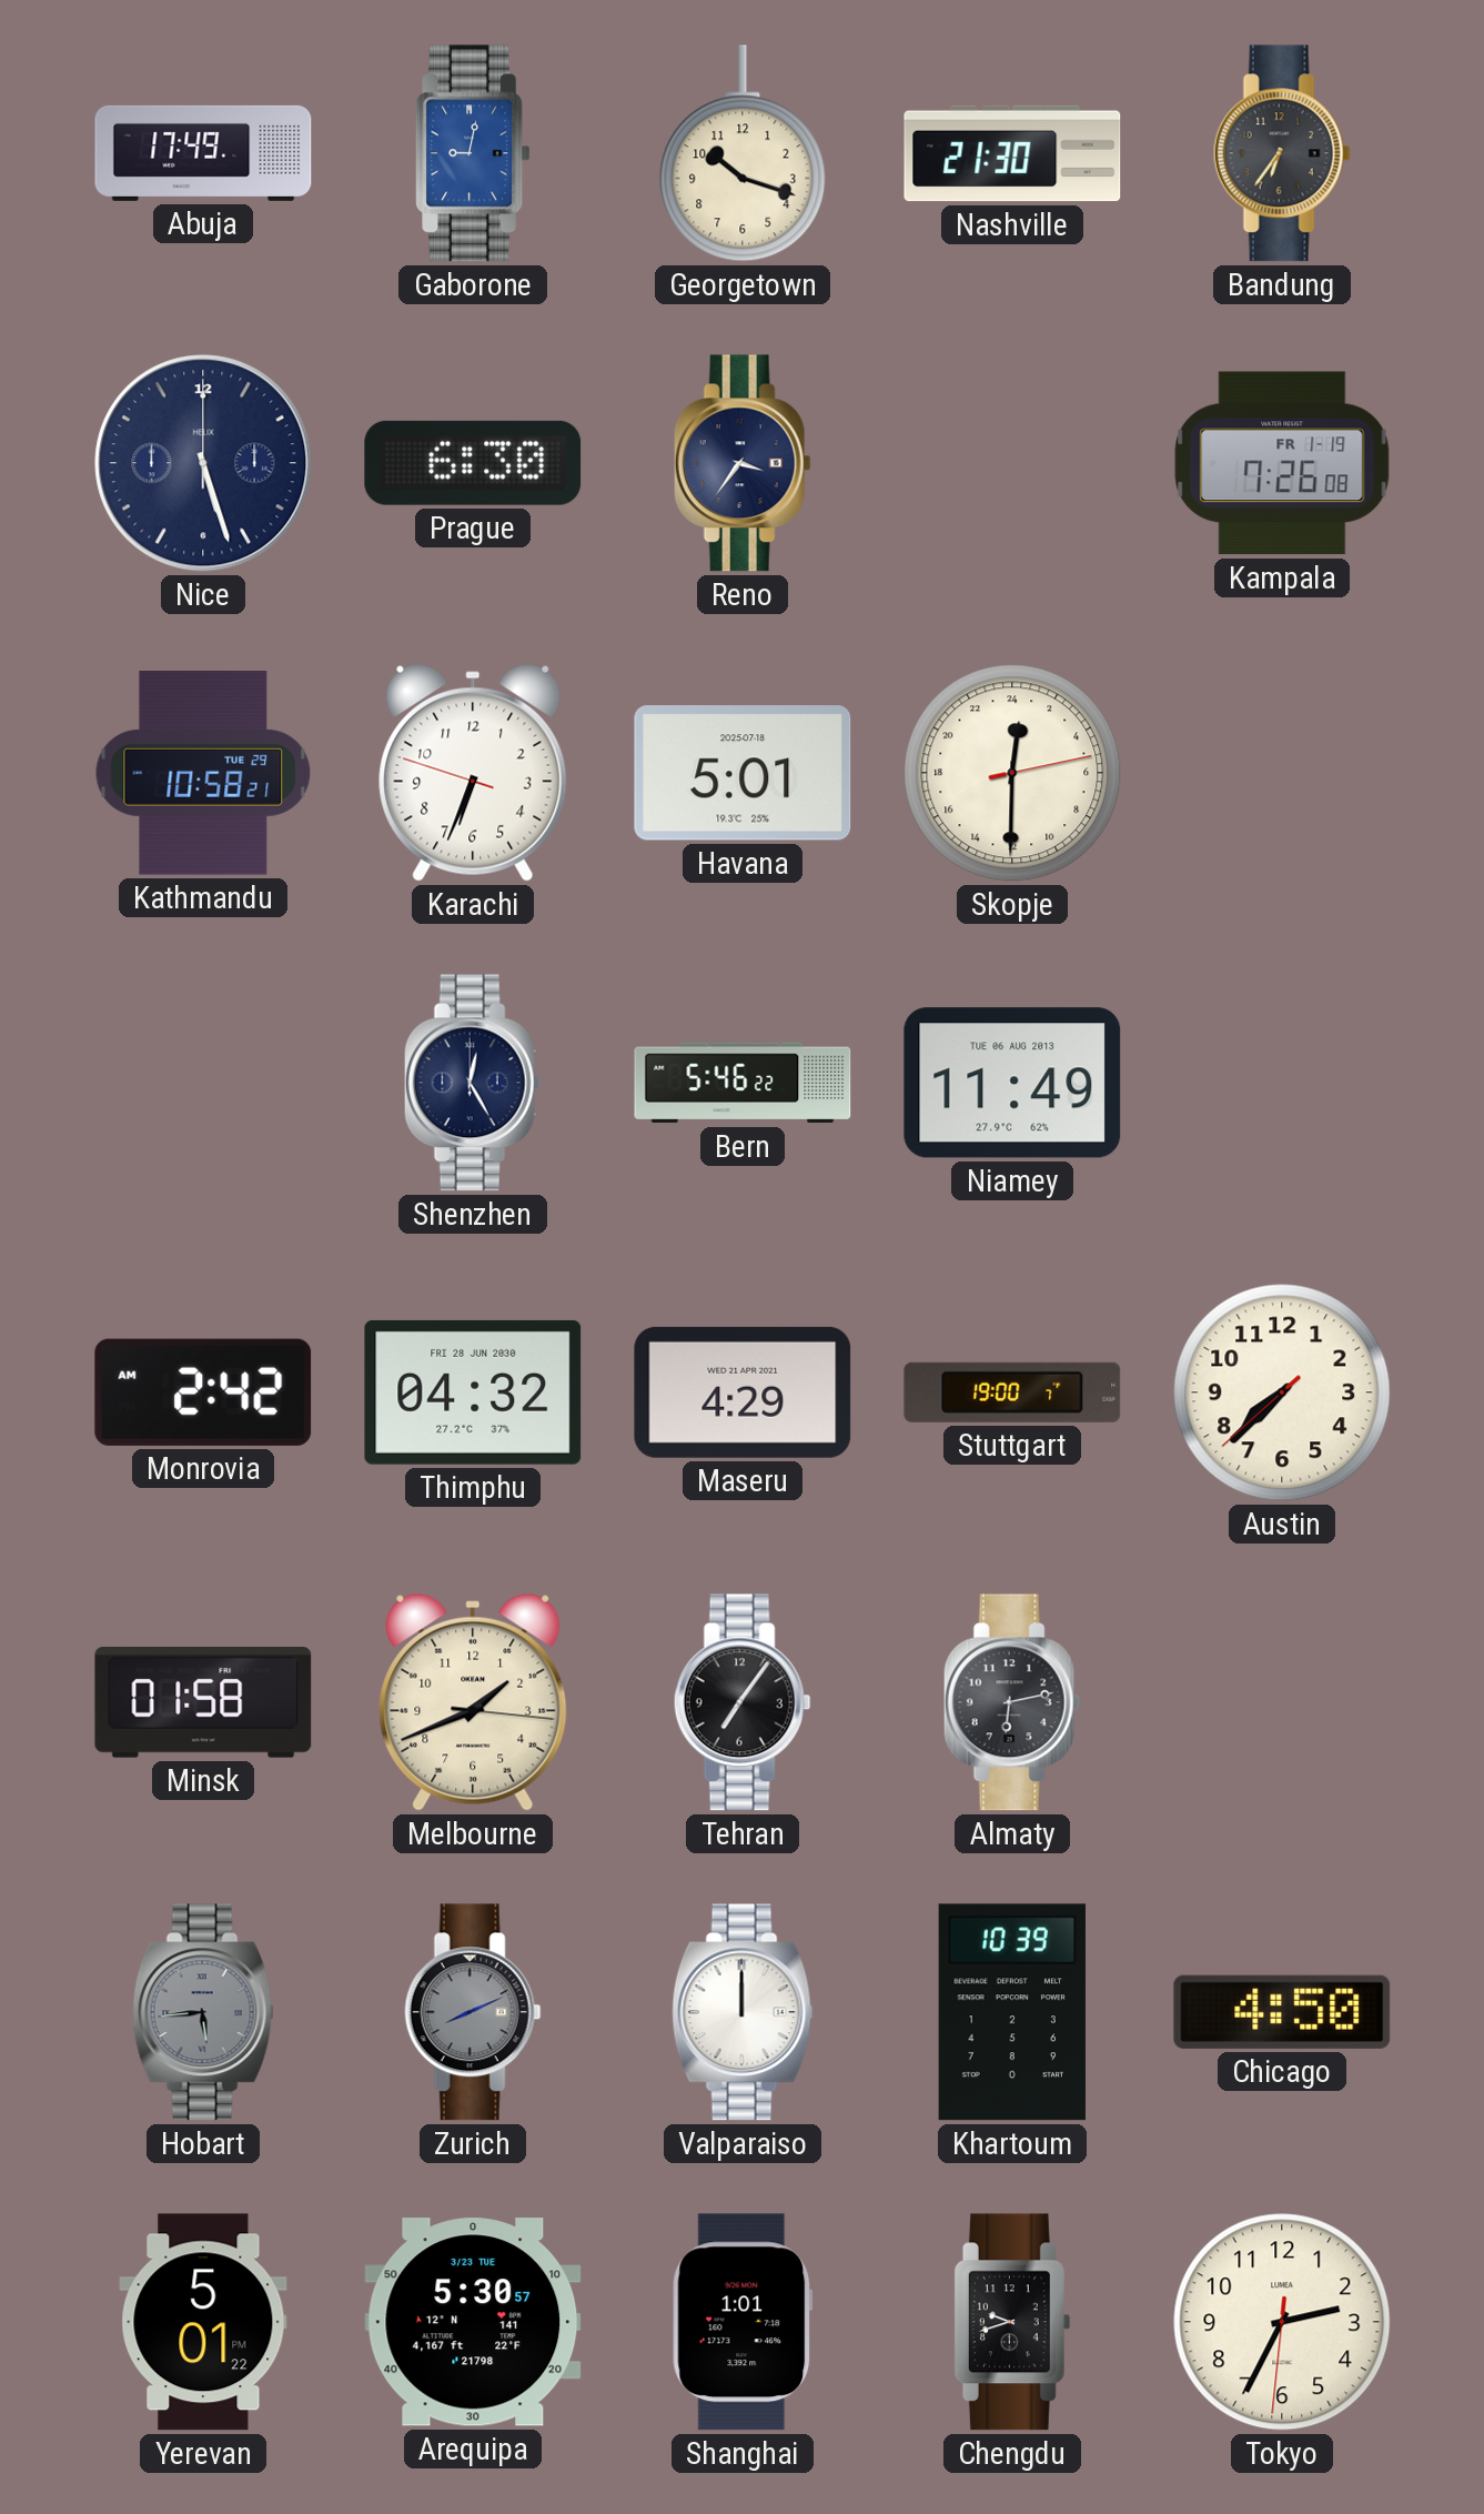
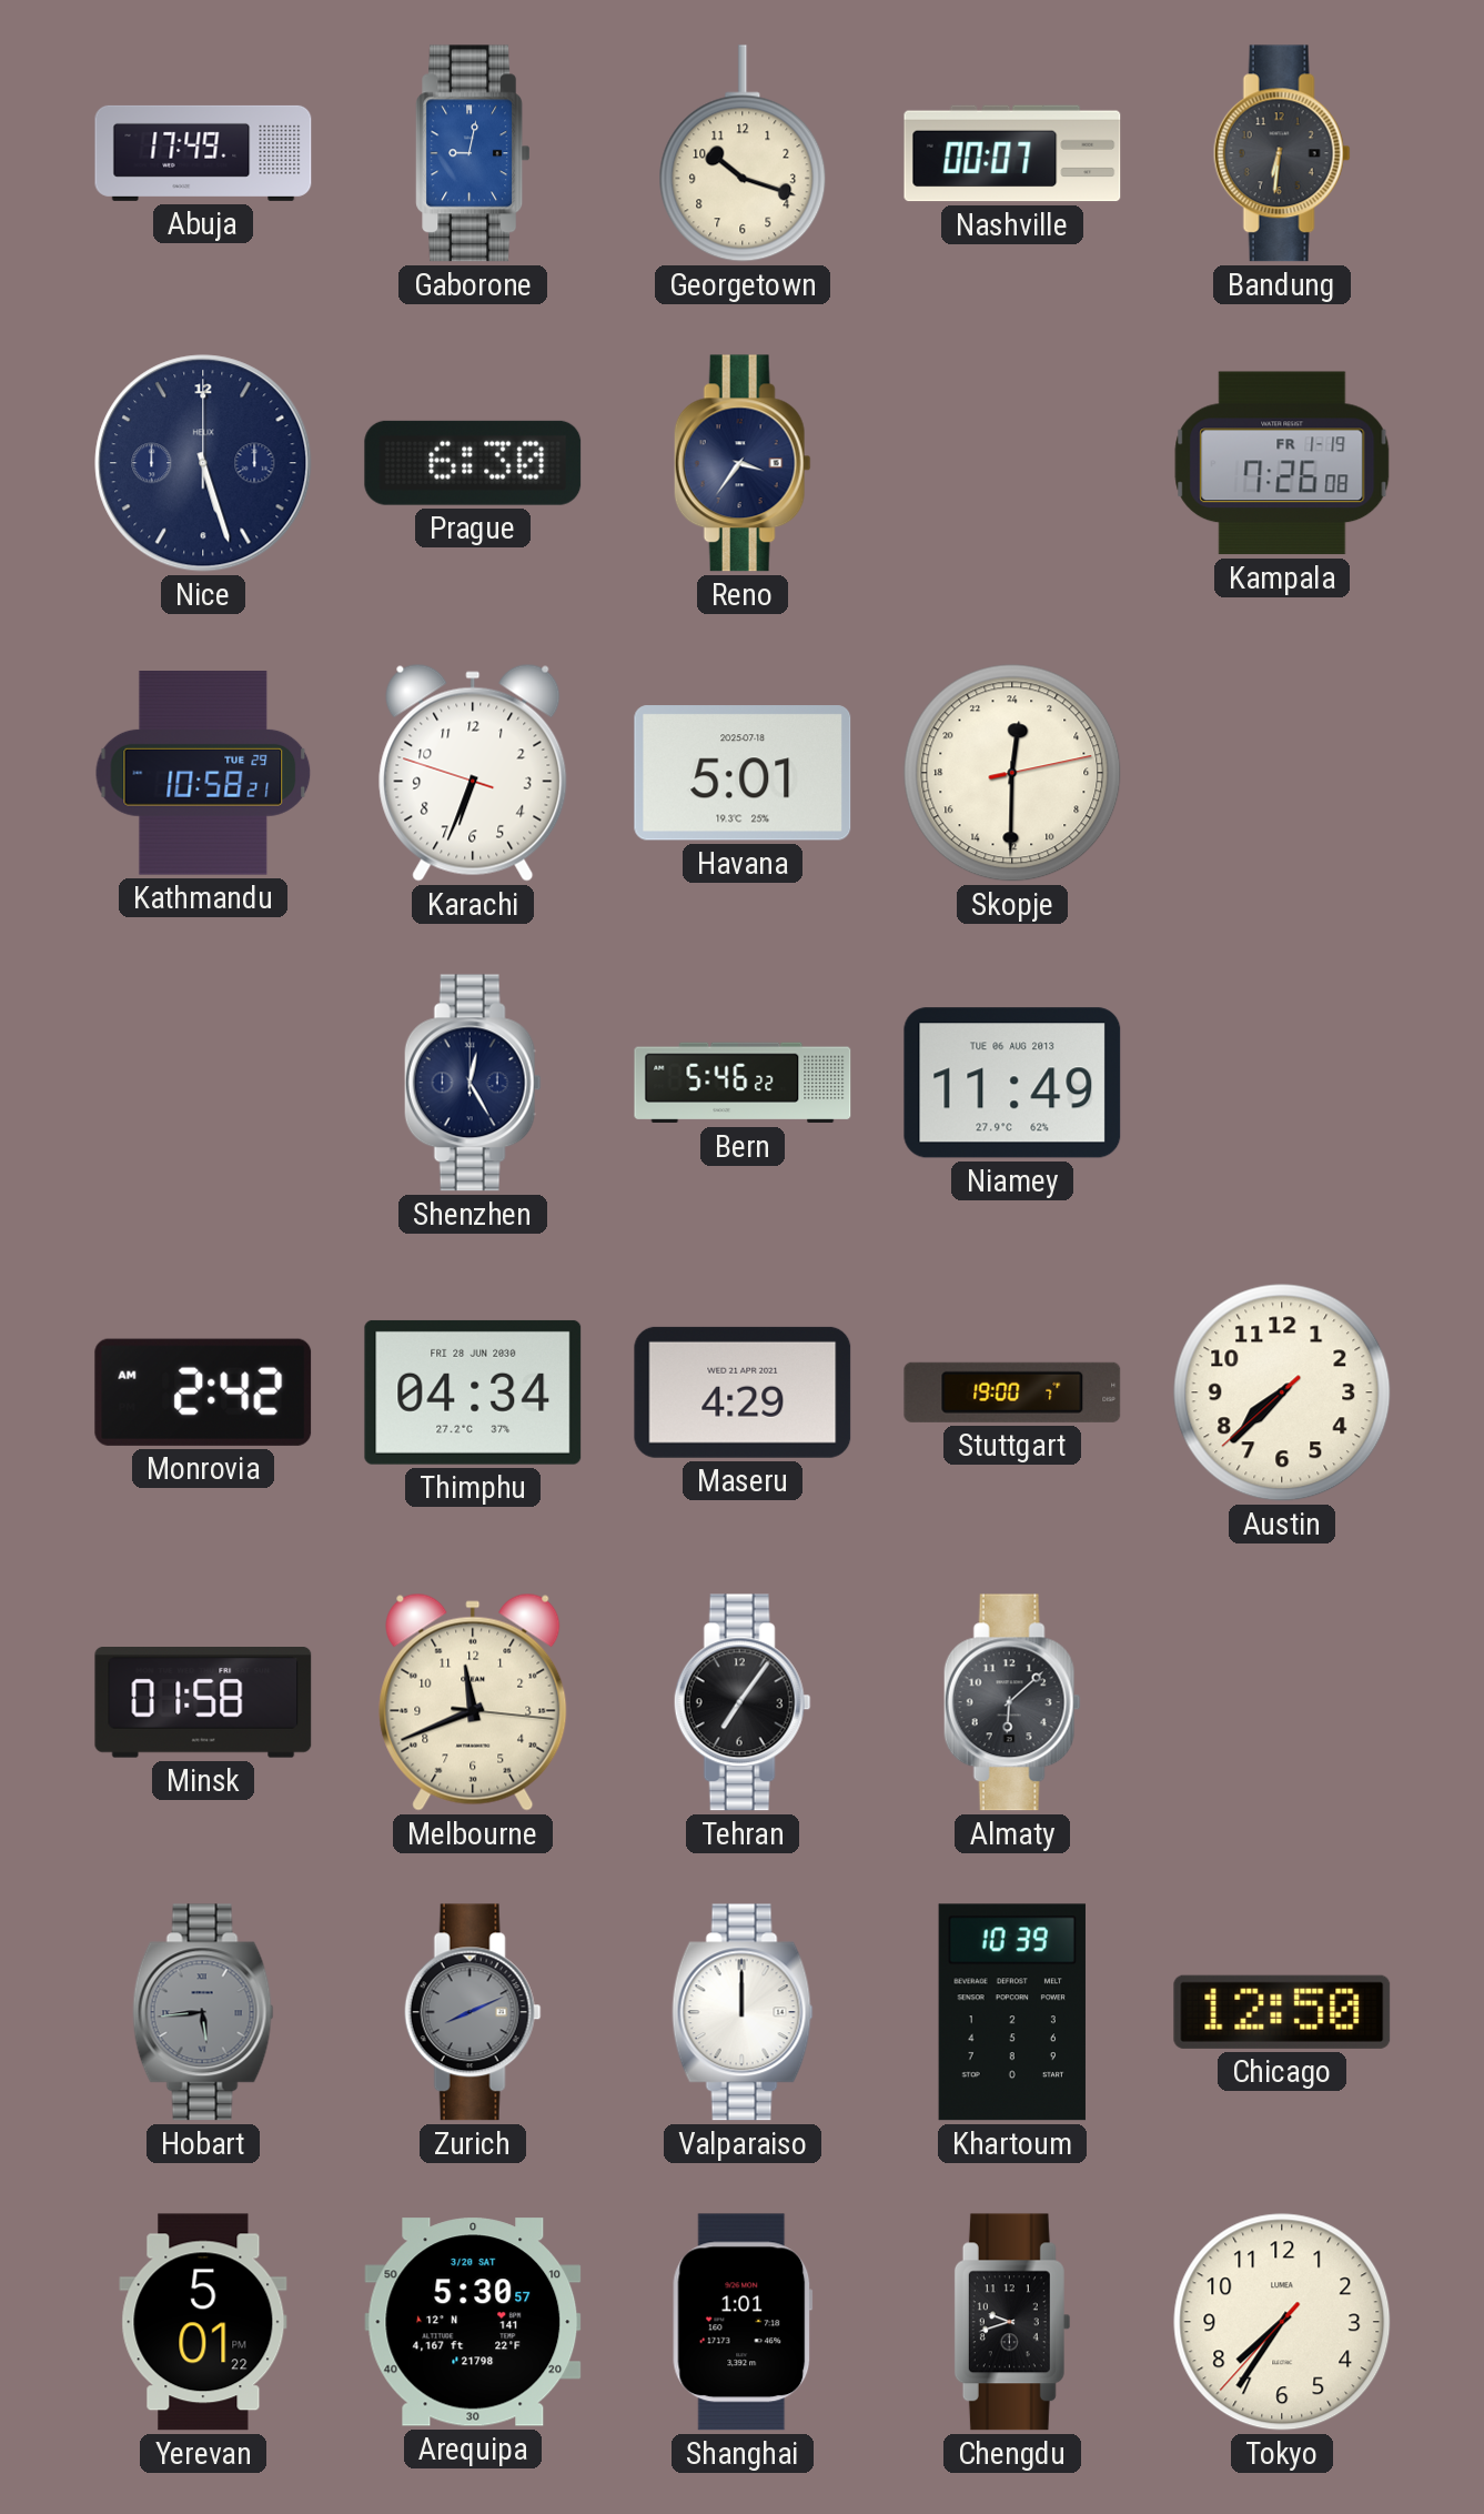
Nashville: 21:30 -> 00:07 (1012, 153)
Bandung: 6:36 -> 6:31 (1282, 153)
Thimphu: 04:32 -> 04:34 (473, 1392)
Melbourne: 1:41 -> 11:41 (473, 1702)
Almaty: 6:13 -> 6:08 (1012, 1702)
Chicago: 4:50 -> 12:50 (1282, 2012)
Arequipa date: 3/23 TUE -> 3/20 SAT (473, 2322)
Tokyo: 2:34 -> 7:35 (1282, 2322)
